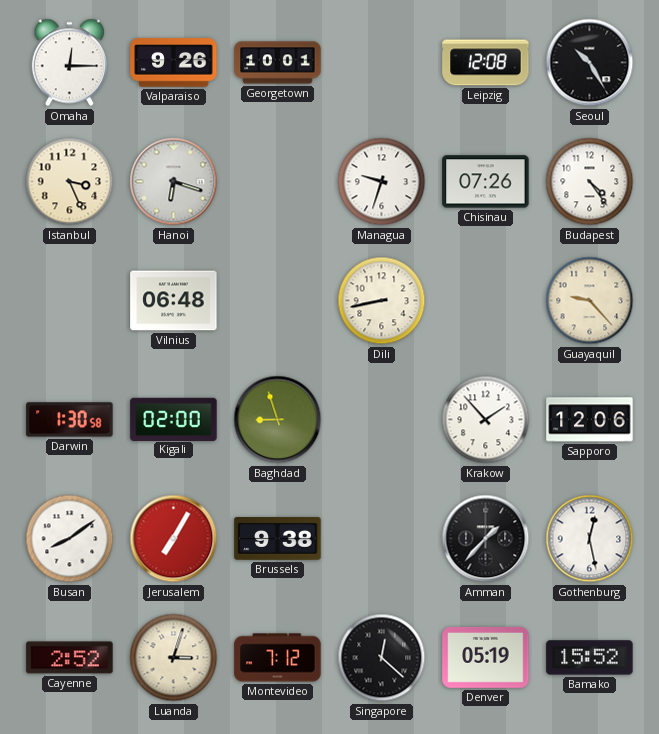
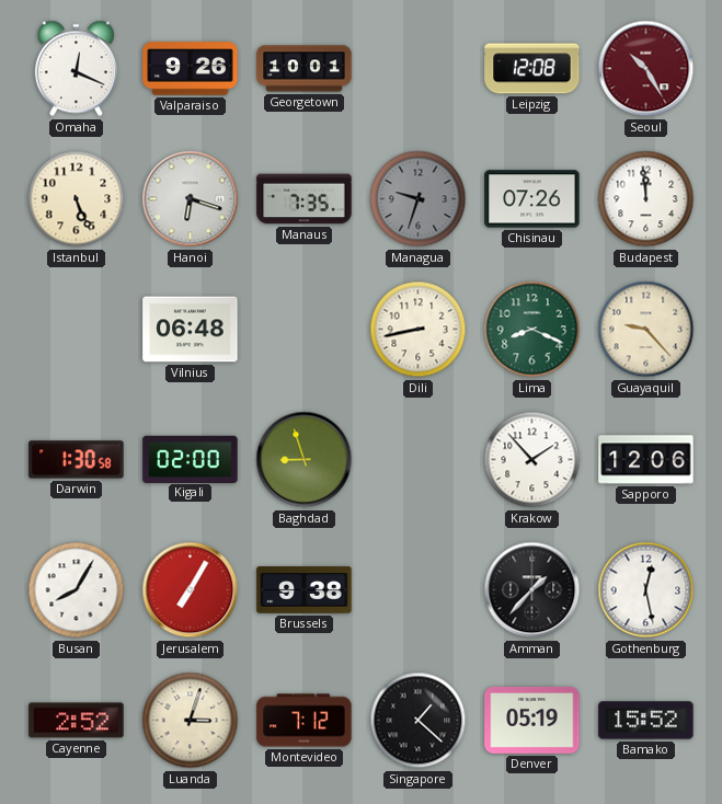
Omaha: 12:15 -> 12:19 (76, 69)
Seoul dial: black -> burgundy (646, 69)
Istanbul: 3:26 -> 5:26 (77, 199)
Manaus: none -> 7:35 (305, 199)
Managua dial: white -> grey (419, 199)
Budapest: 4:24 -> 11:59 (646, 199)
Lima: none -> 8:19 (532, 330)
Busan: 8:09 -> 8:05 (77, 590)
Singapore: 12:22 -> 1:22 (419, 721)
